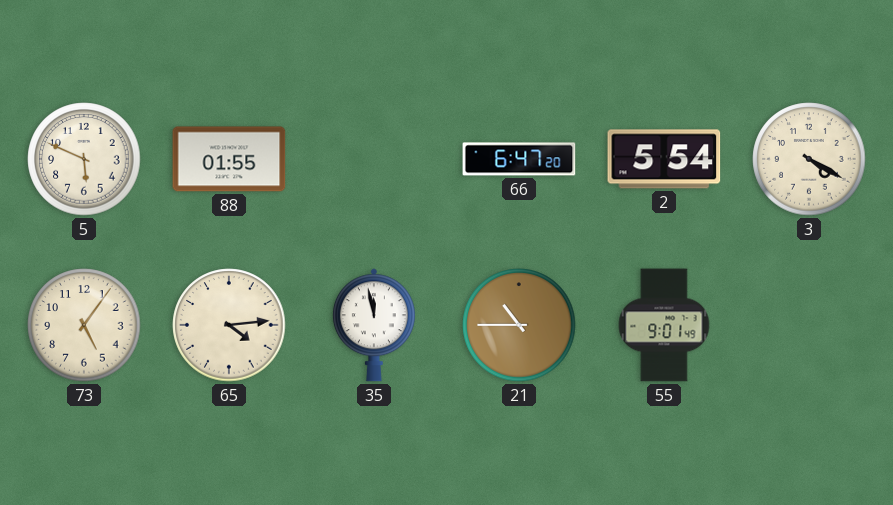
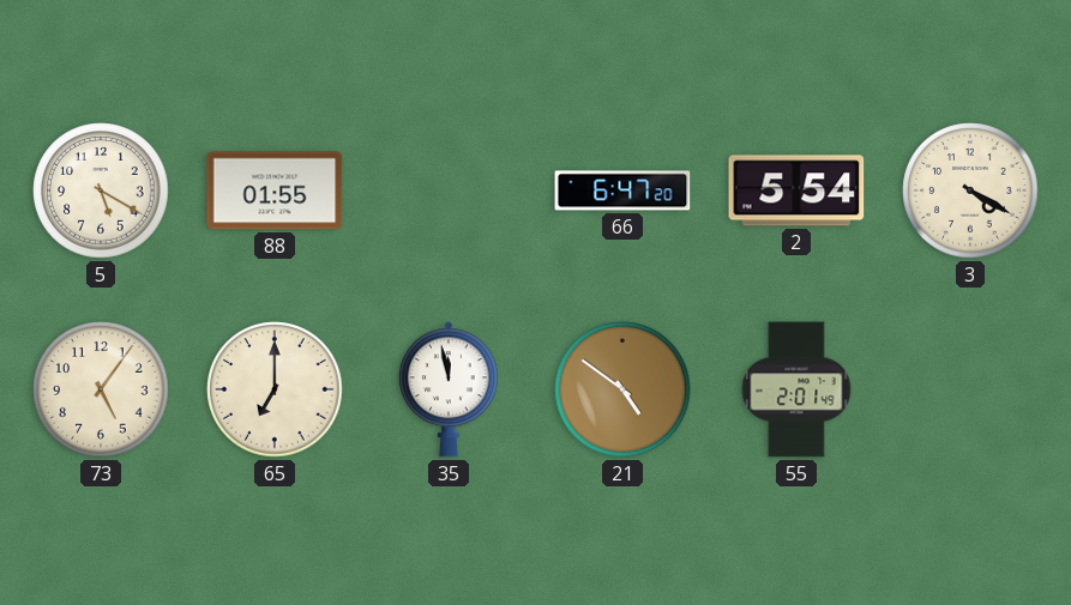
5: 5:49 -> 5:20 (101, 190)
65: 4:14 -> 7:00 (275, 389)
21: 10:45 -> 4:51 (622, 389)
55: 9:01 -> 2:01 (796, 389)
